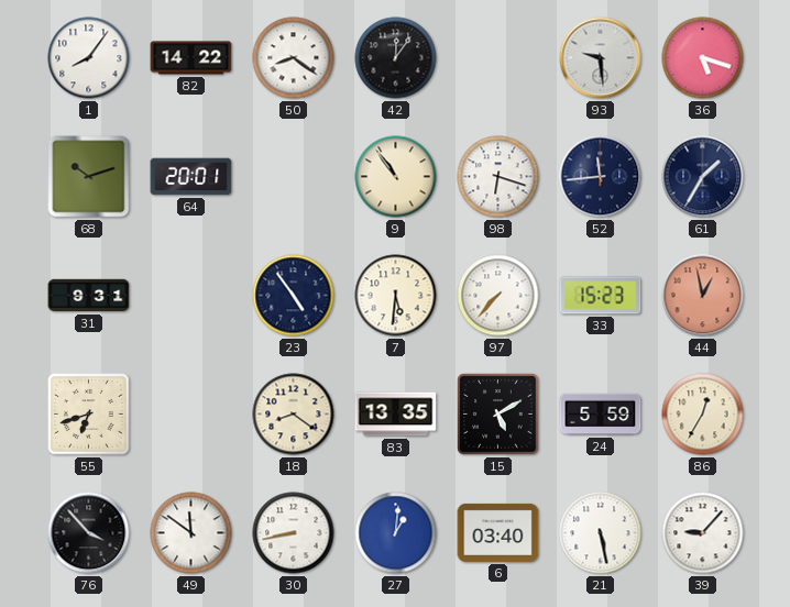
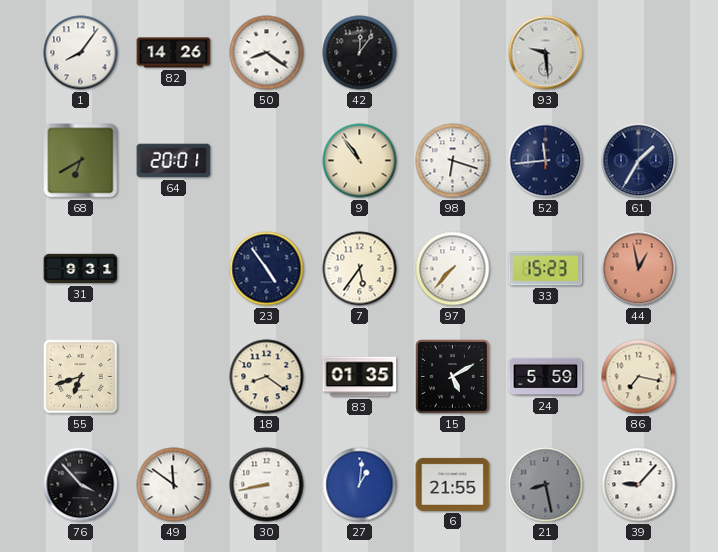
82: 14:22 -> 14:26 (174, 53)
36: 5:18 -> none (703, 58)
68: 10:12 -> 6:40 (81, 161)
7: 5:31 -> 5:36 (360, 269)
83: 13:35 -> 01:35 (360, 377)
86: 12:35 -> 7:17 (639, 377)
6: 03:40 -> 21:55 (453, 484)
21: 5:28 -> 8:28 (546, 485)
21 dial: white -> grey (546, 485)
